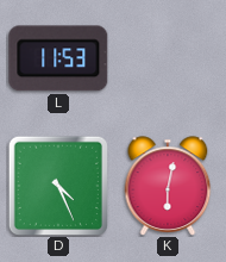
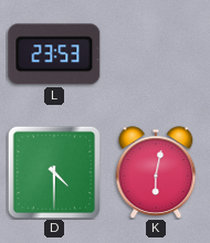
L: 11:53 -> 23:53 (54, 54)
D: 4:26 -> 4:30 (53, 171)
